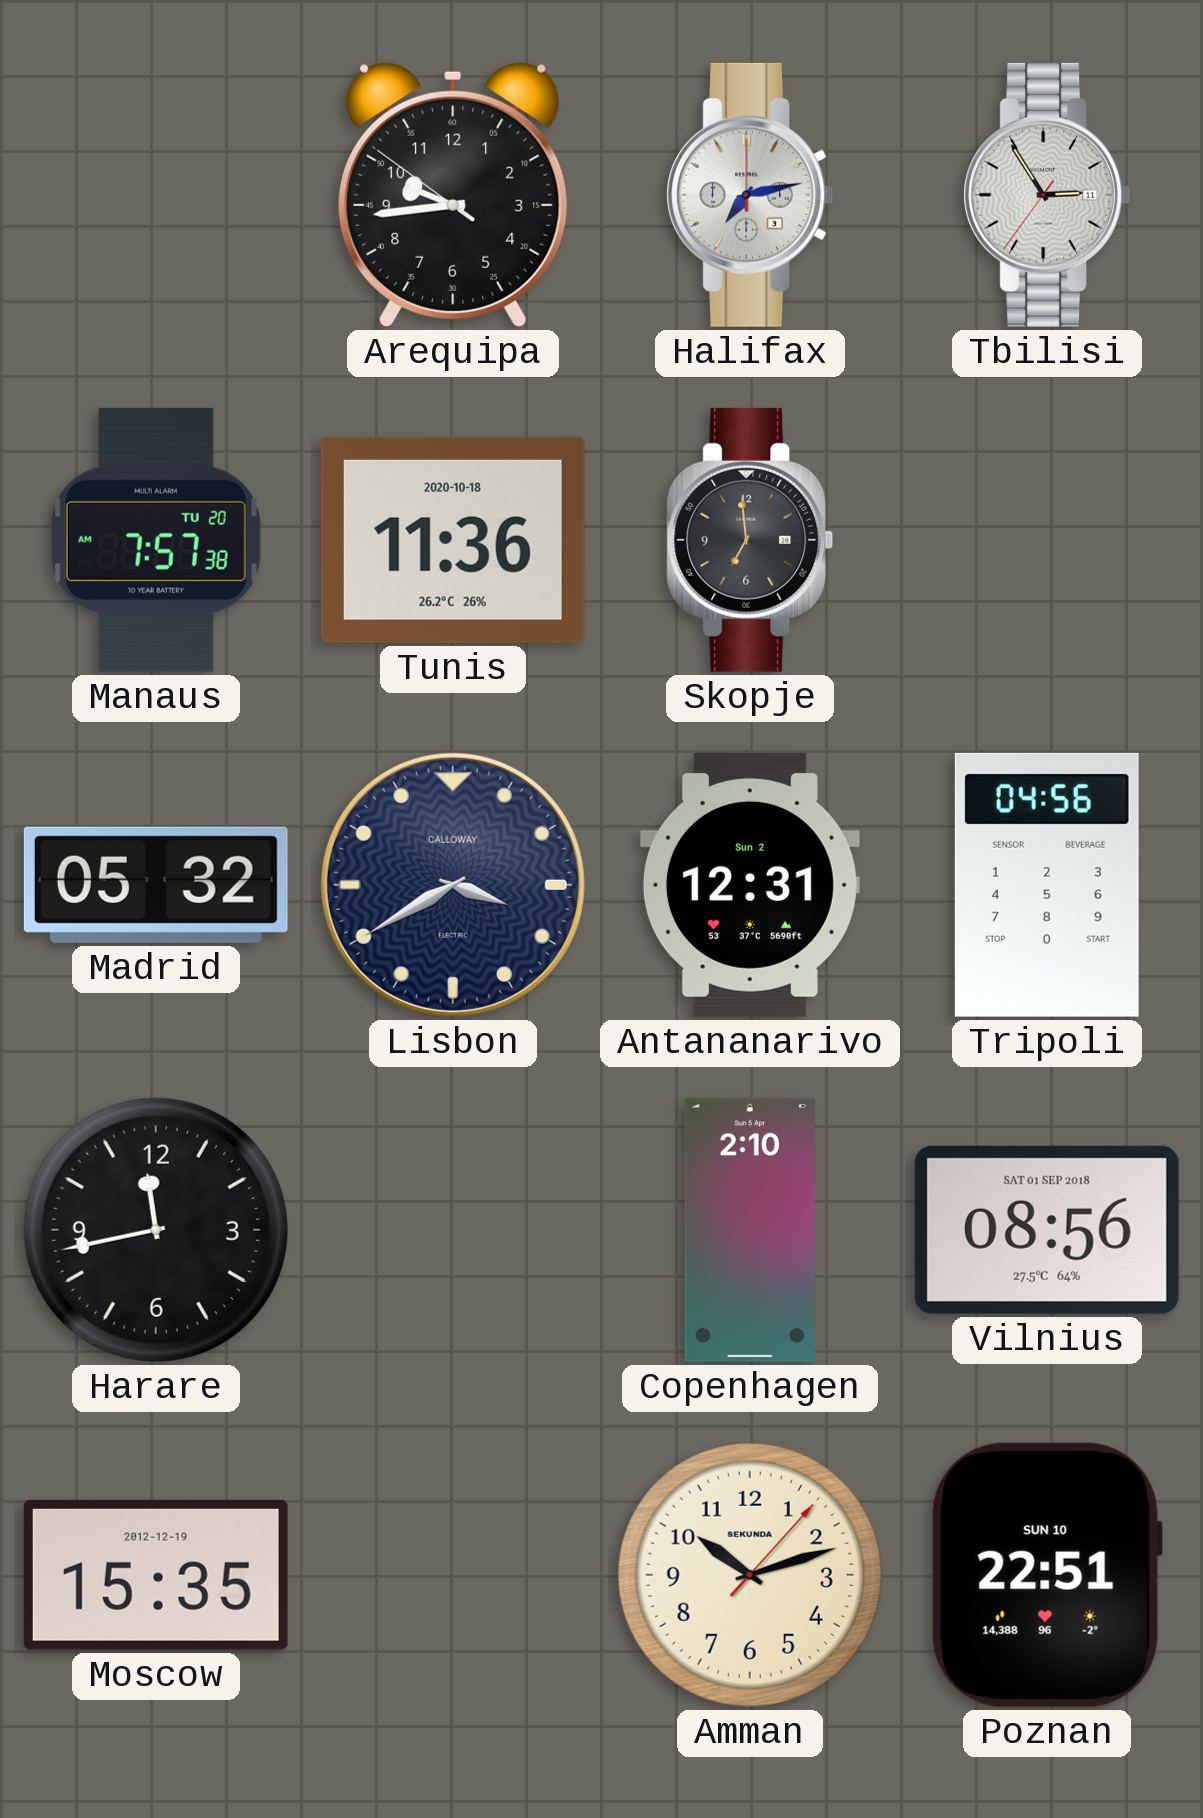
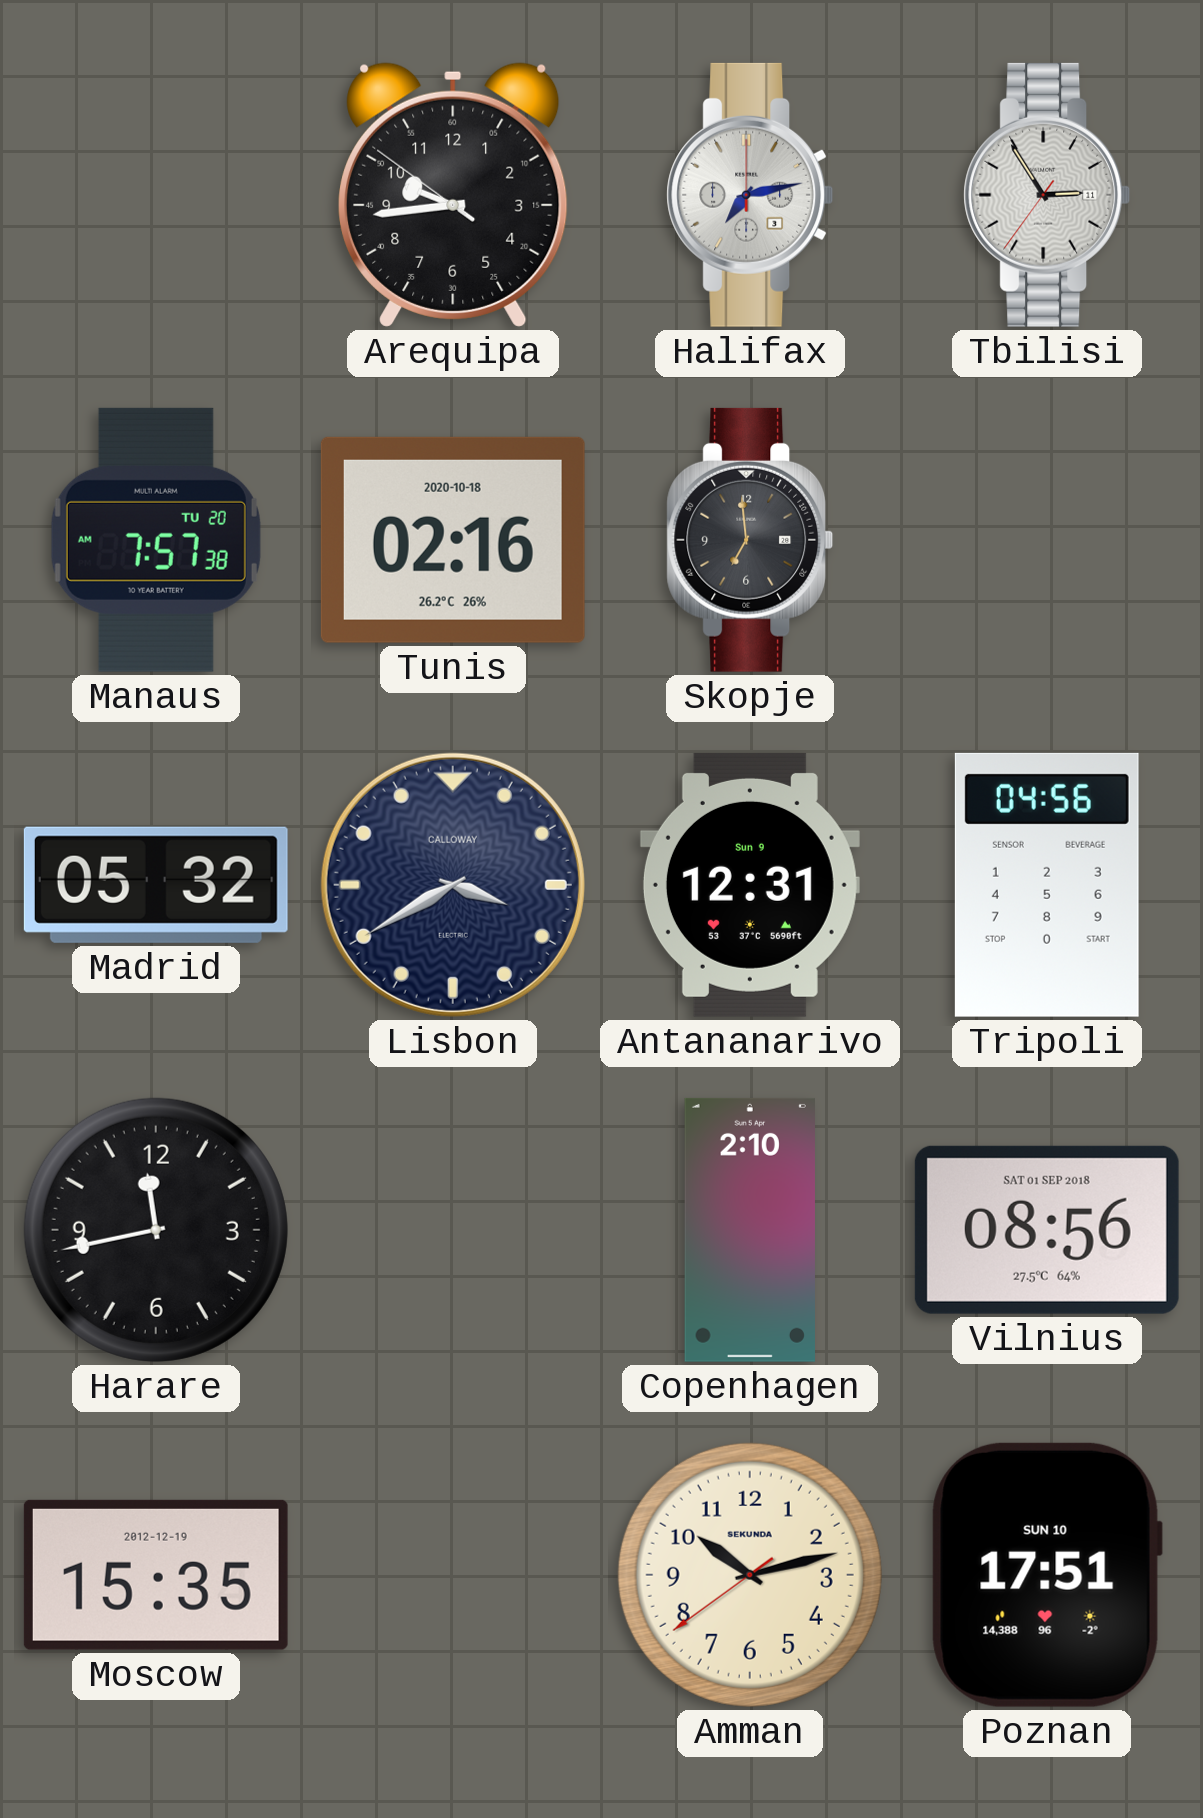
Tunis: 11:36 -> 02:16 (453, 540)
Antananarivo date: Sun 2 -> Sun 9 (750, 885)
Amman: 10:12:07 -> 10:12:39 (750, 1575)
Poznan: 22:51 -> 17:51 (1047, 1575)
